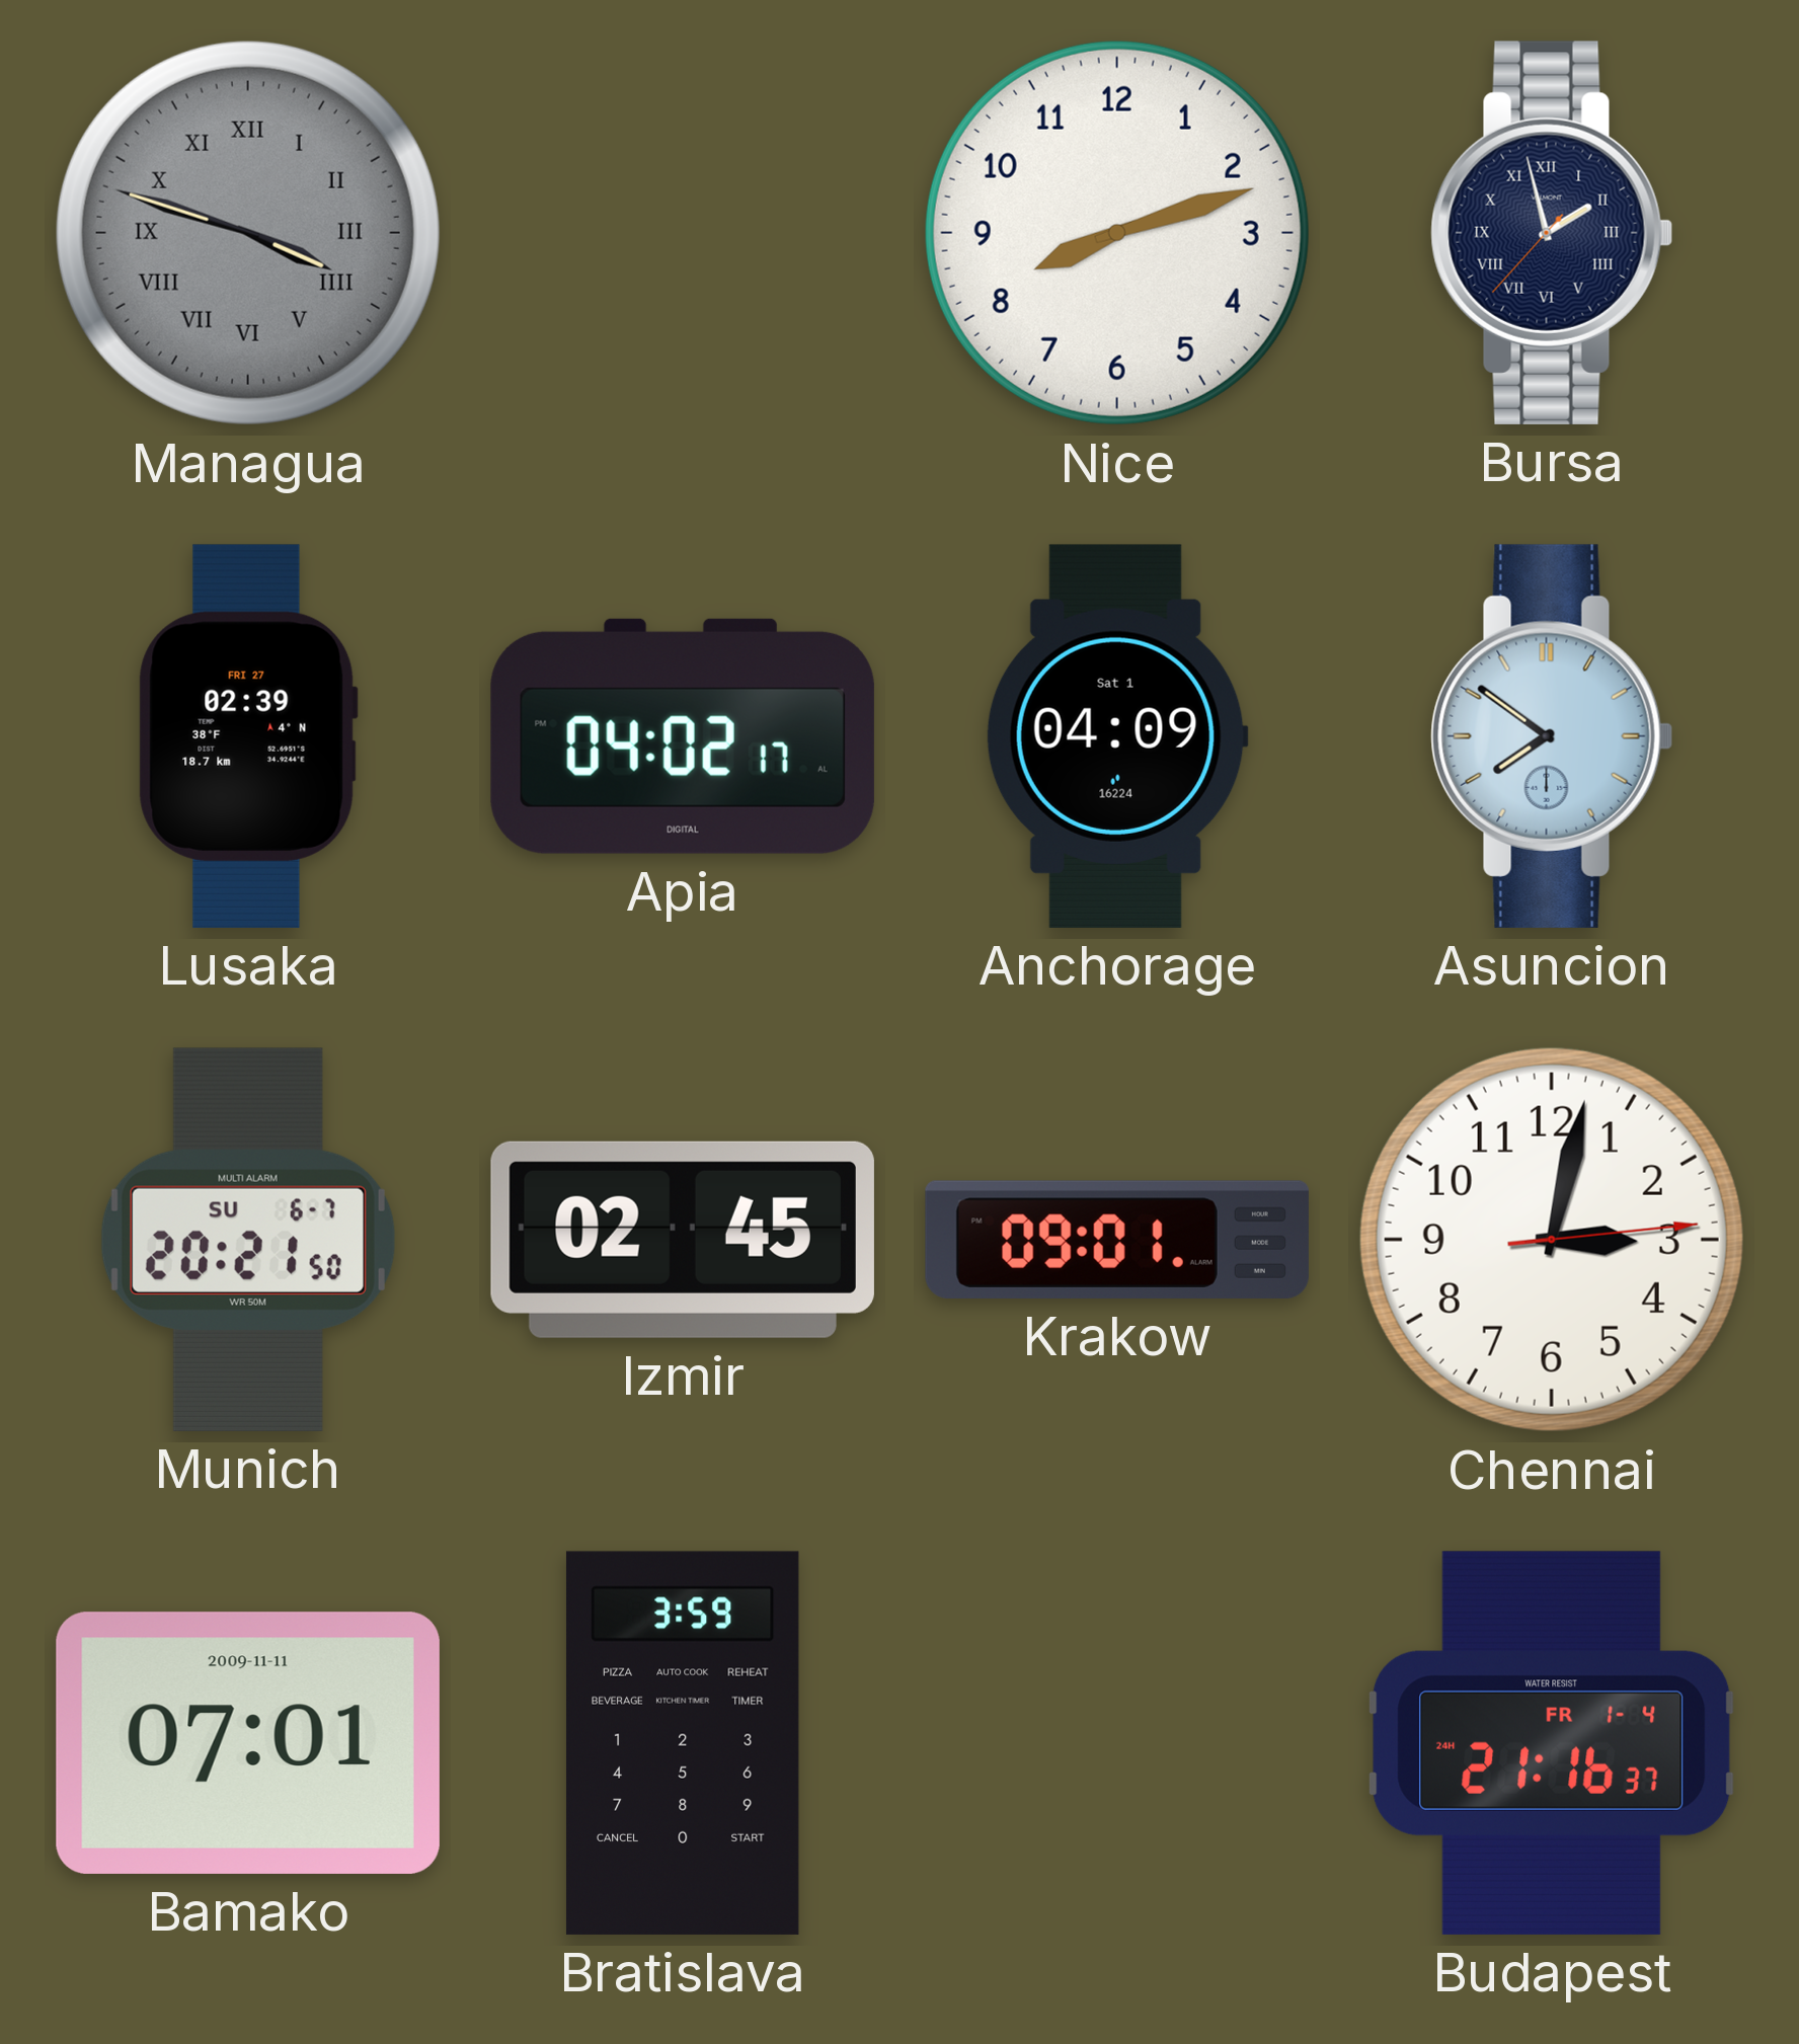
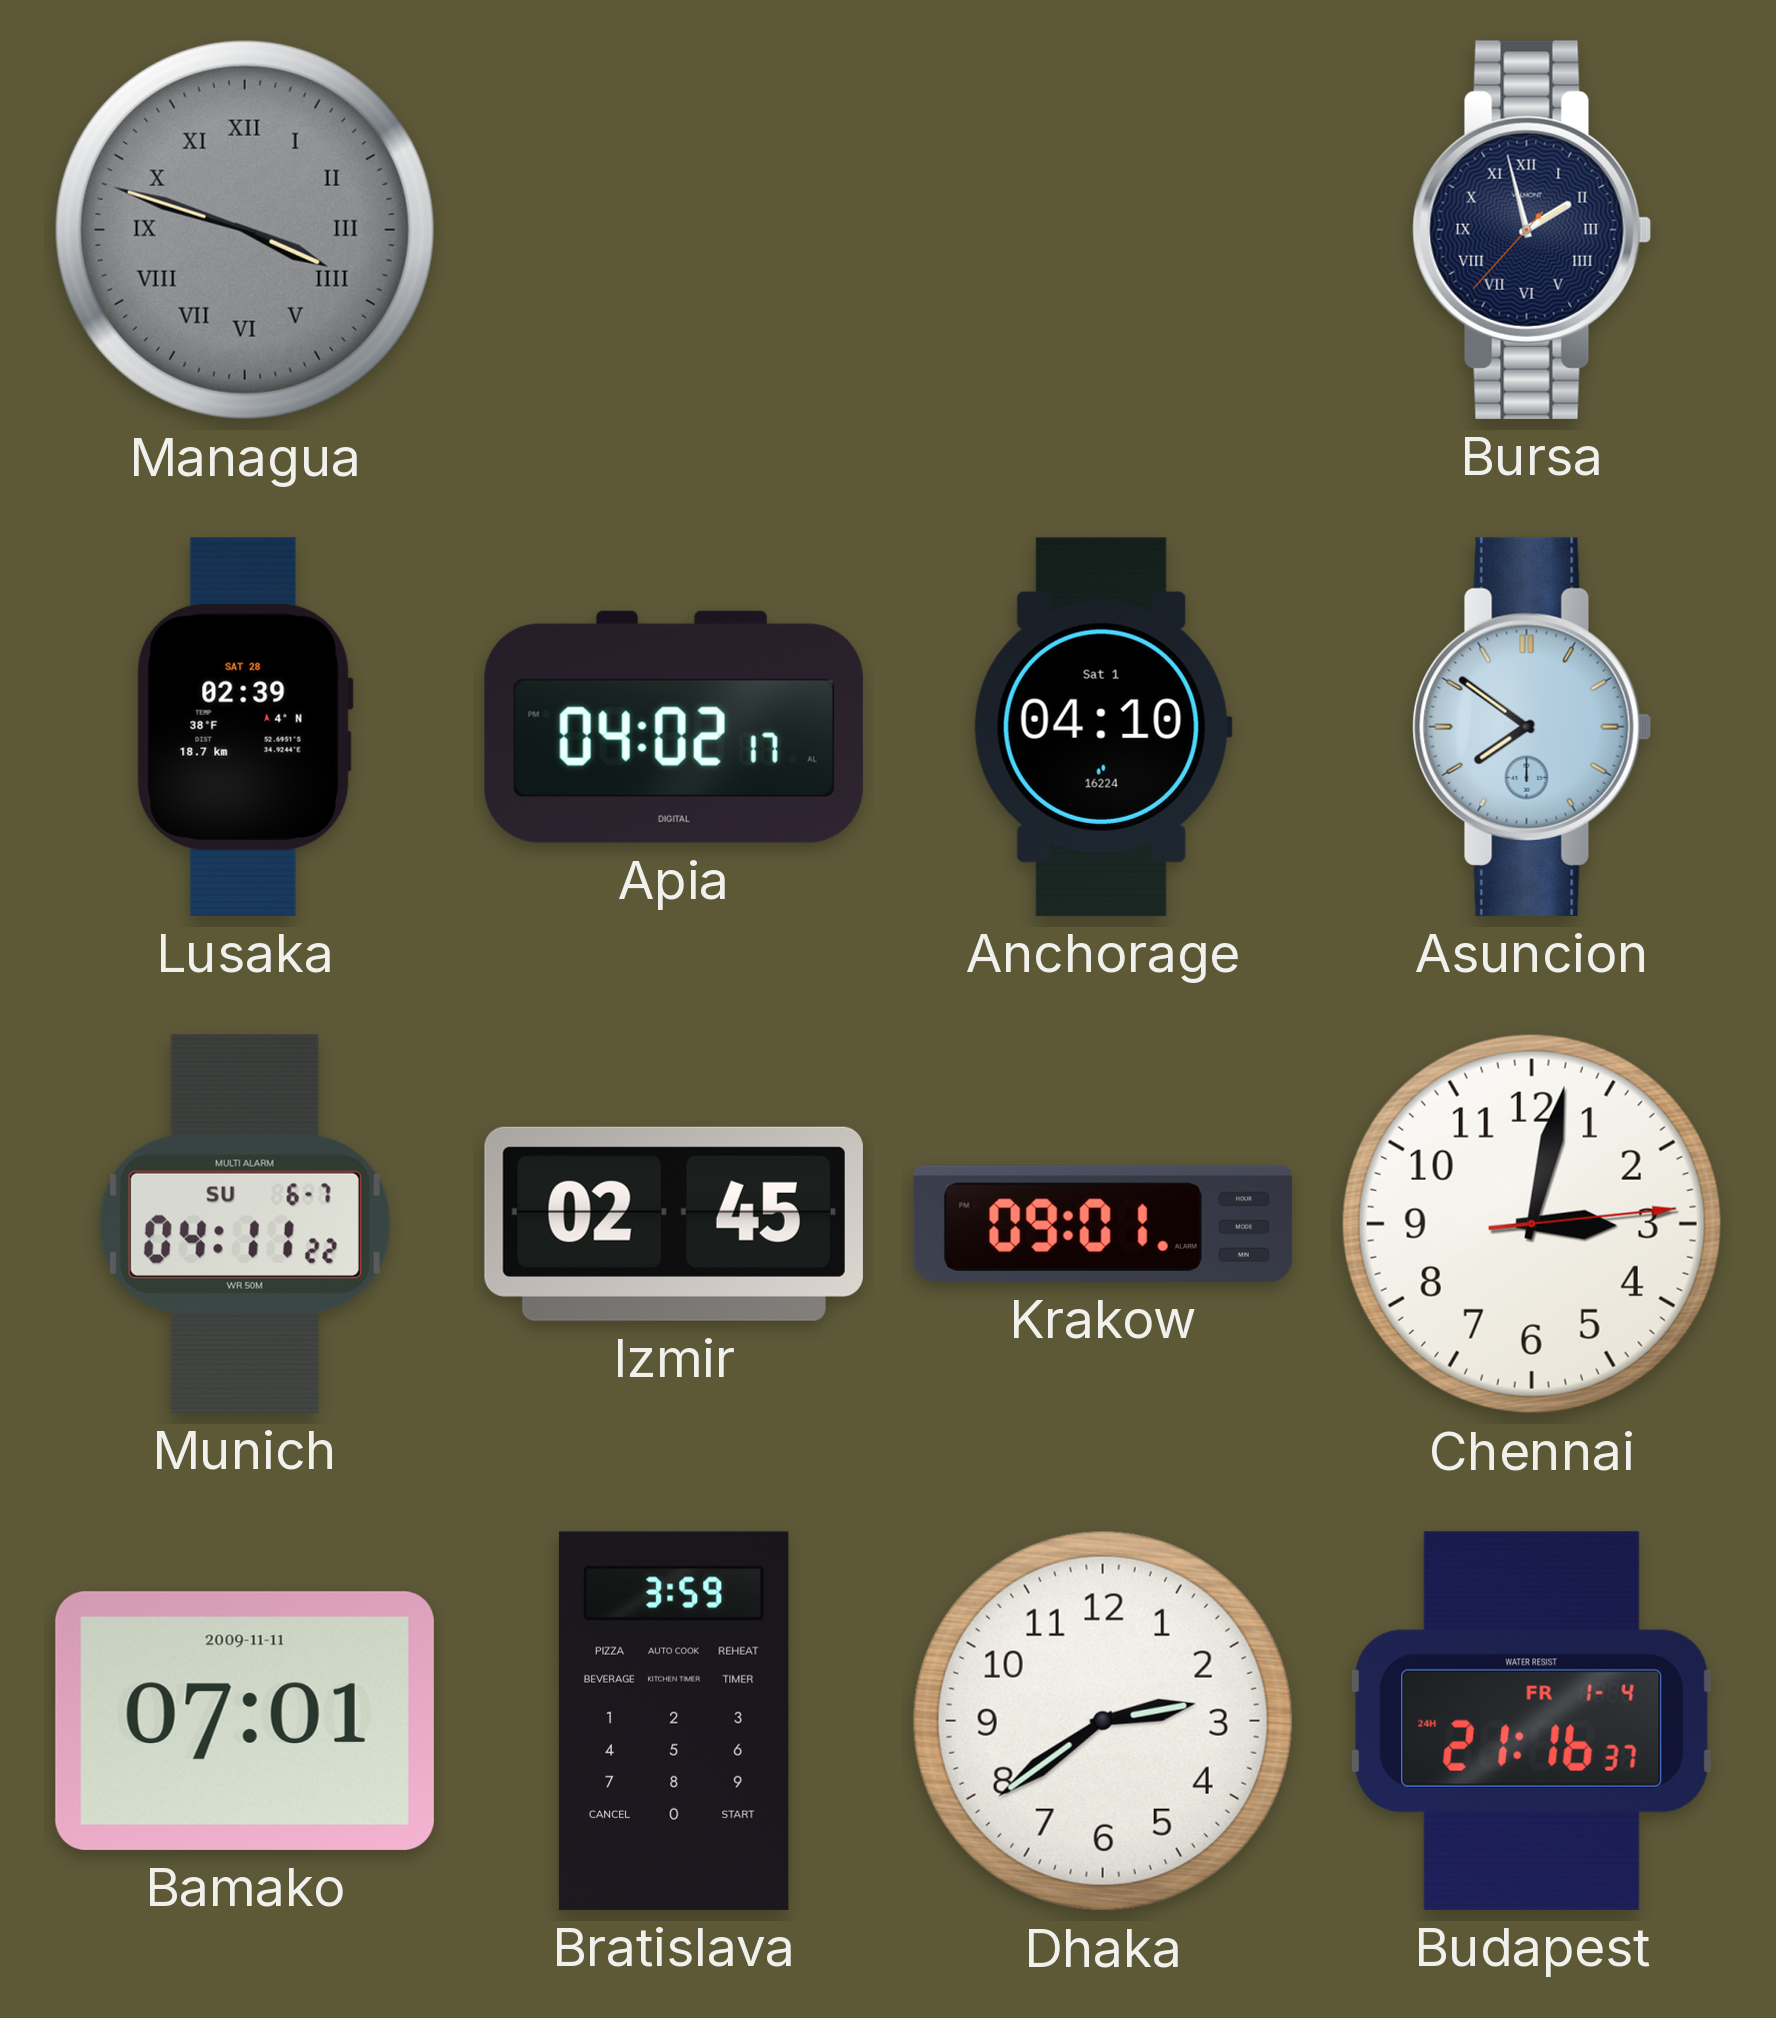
Nice: 8:12 -> none (1117, 233)
Lusaka date: FRI 27 -> SAT 28 (245, 727)
Anchorage: 04:09 -> 04:10 (1103, 727)
Munich: 20:21 -> 04:11 (245, 1224)
Dhaka: none -> 2:39 (1103, 1721)
